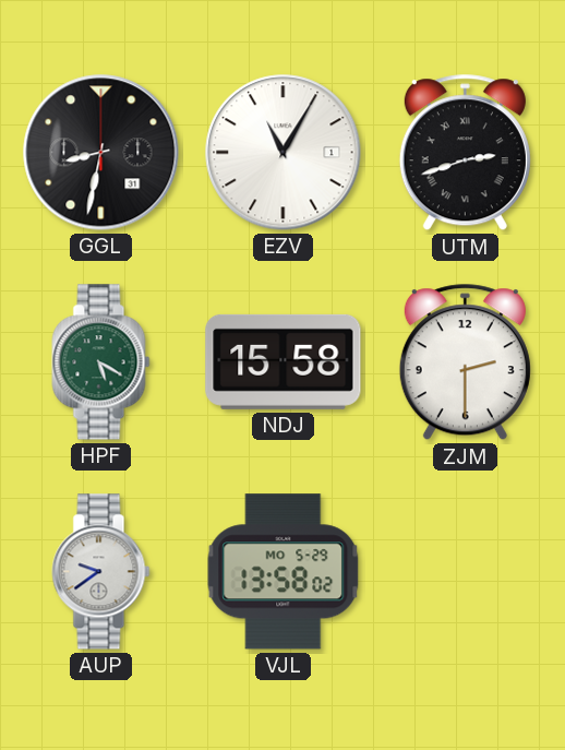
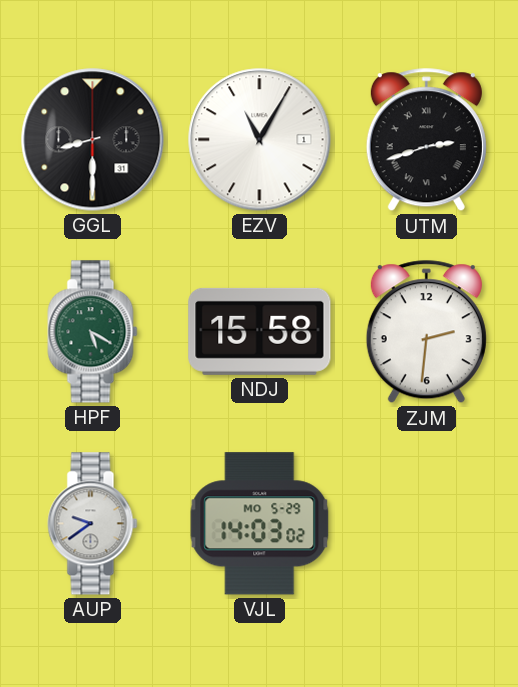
GGL: 8:32 -> 8:30 (93, 140)
ZJM: 2:30 -> 2:31 (426, 332)
VJL: 13:58 -> 14:03 (260, 524)
